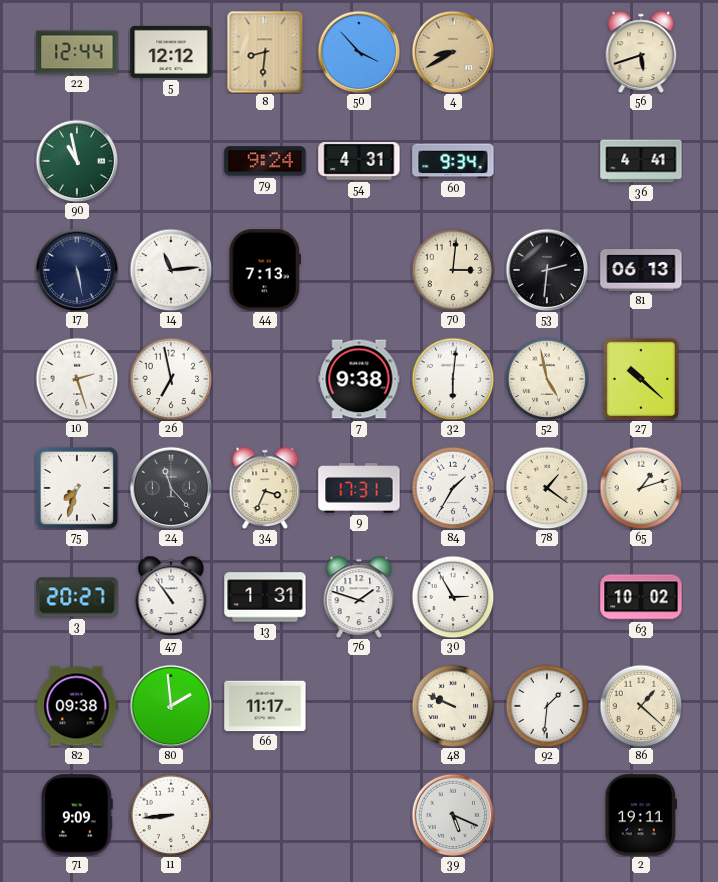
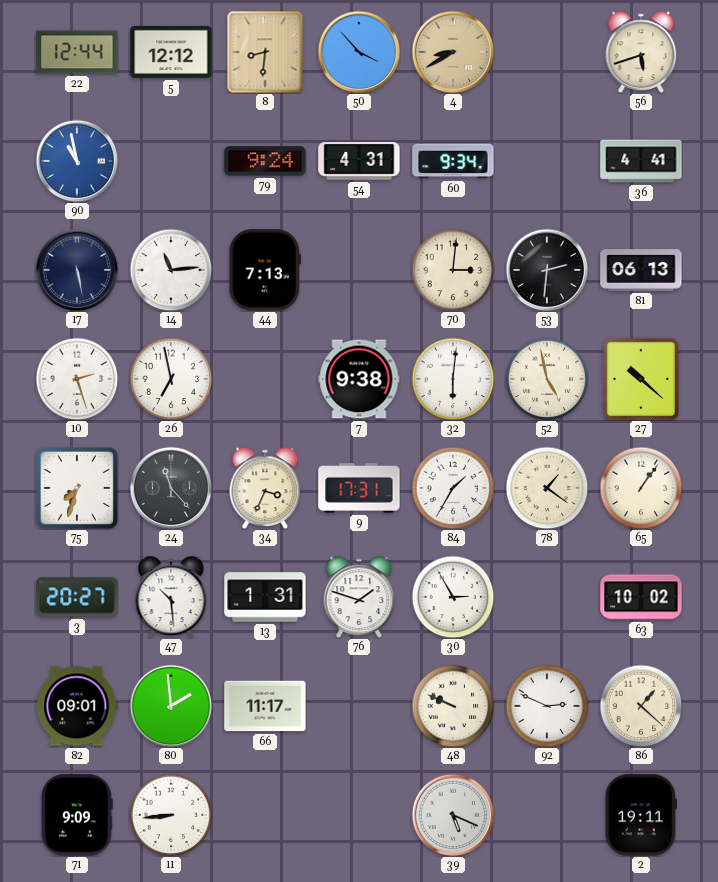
90 dial: green -> blue (77, 161)
65: 1:12 -> 1:06 (641, 488)
47: 10:54 -> 10:29 (171, 596)
82: 09:38 -> 09:01 (77, 706)
92: 1:31 -> 2:49 (547, 706)
